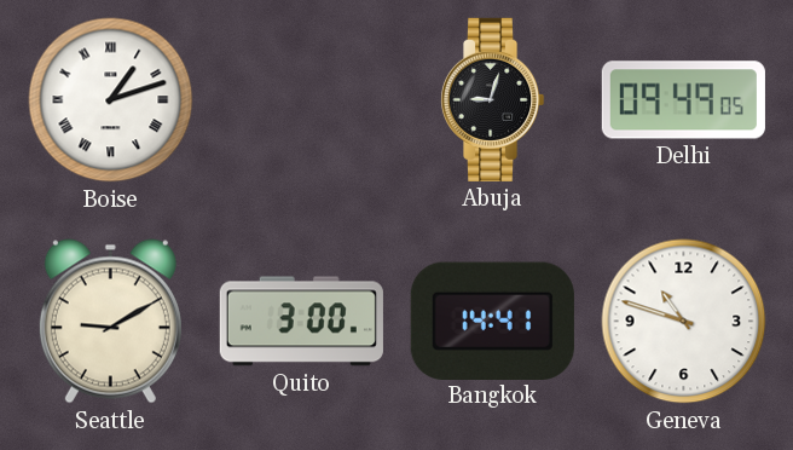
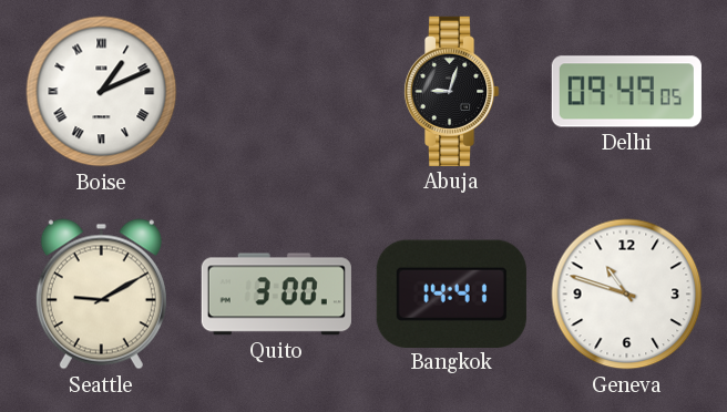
Boise: 1:12 -> 1:11 (102, 92)
